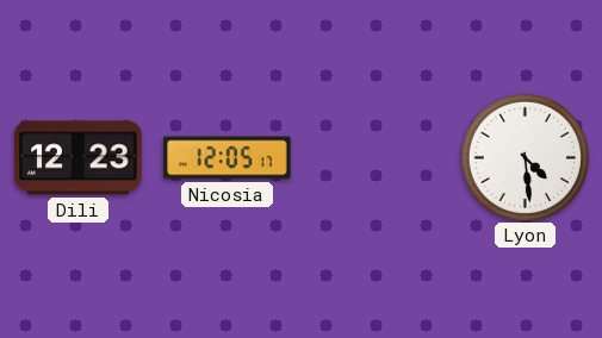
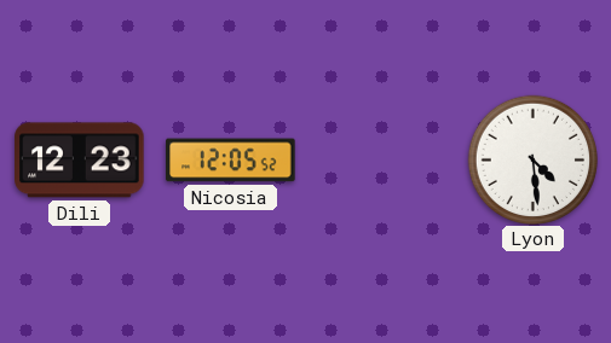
Nicosia: 12:05:17 -> 12:05:52 (231, 161)
